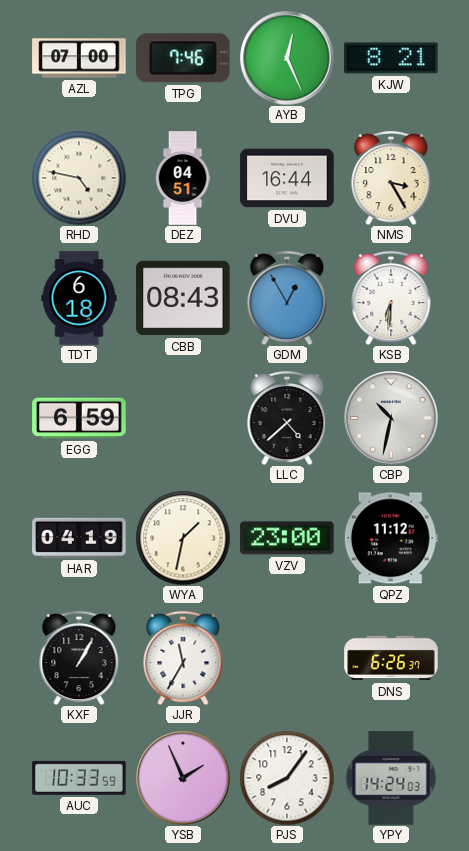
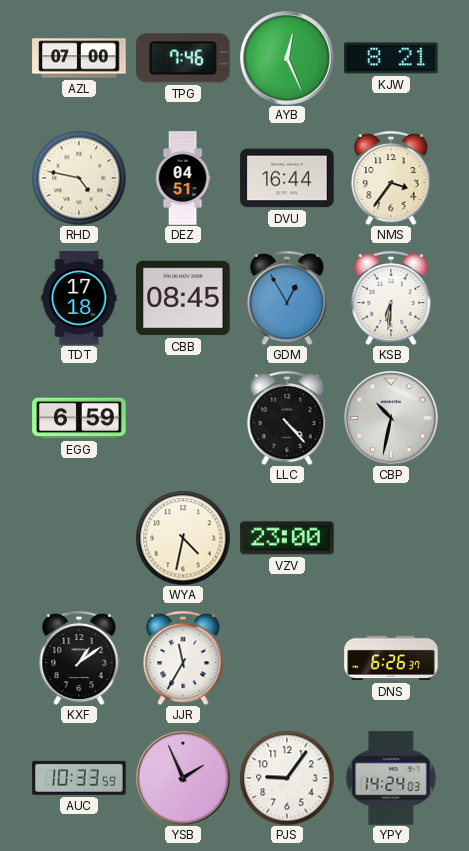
NMS: 3:25 -> 3:36 (391, 178)
TDT: 6:18 -> 17:18 (79, 298)
CBB: 08:43 -> 08:45 (183, 298)
LLC: 4:38 -> 4:23 (287, 418)
HAR: 04:19 -> none (79, 538)
WYA: 1:32 -> 4:32 (183, 538)
QPZ: 11:12 -> none (391, 538)
KXF: 1:05 -> 1:09 (79, 658)
PJS: 8:06 -> 9:06 (287, 778)
